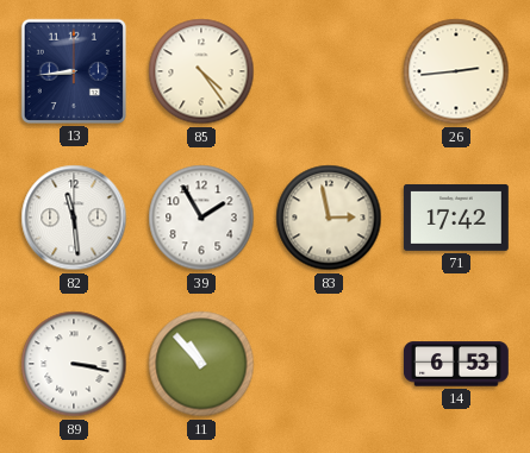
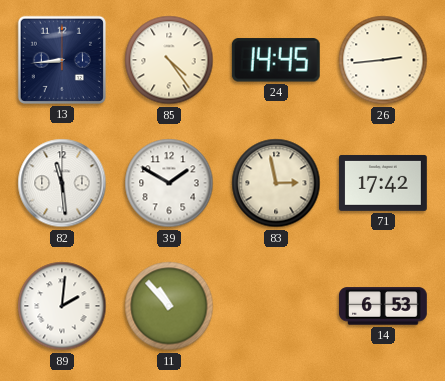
24: none -> 14:45 (276, 60)
39: 1:55 -> 1:50 (169, 183)
89: 3:17 -> 2:01 (62, 306)
